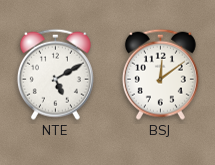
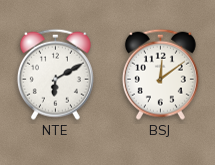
NTE: 5:10 -> 6:10 (55, 74)
